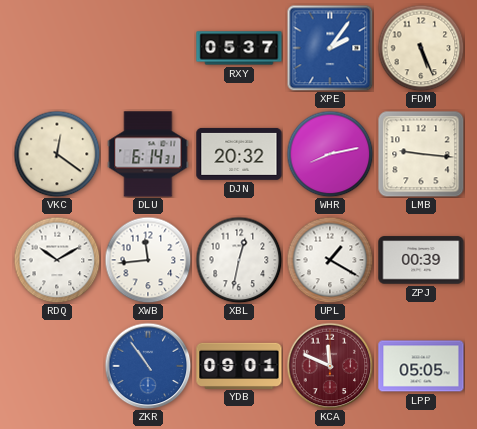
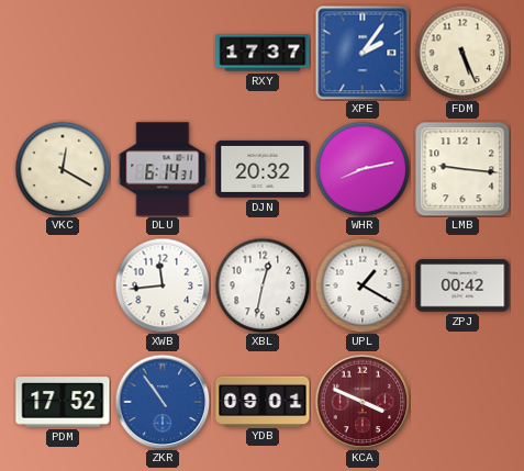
RXY: 05:37 -> 17:37 (263, 53)
VKC: 12:21 -> 12:20 (63, 169)
RDQ: 10:10 -> none (57, 260)
ZPJ: 00:39 -> 00:42 (462, 285)
PDM: none -> 17:52 (63, 402)
KCA: 11:49 -> 3:49 (363, 402)
LPP: 05:05 -> none (421, 366)
